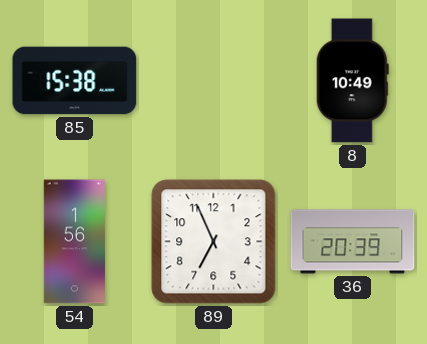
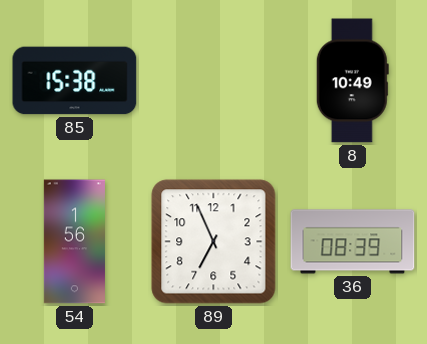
36: 20:39 -> 08:39 (353, 242)
